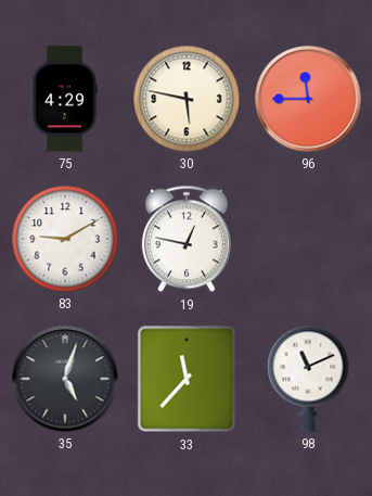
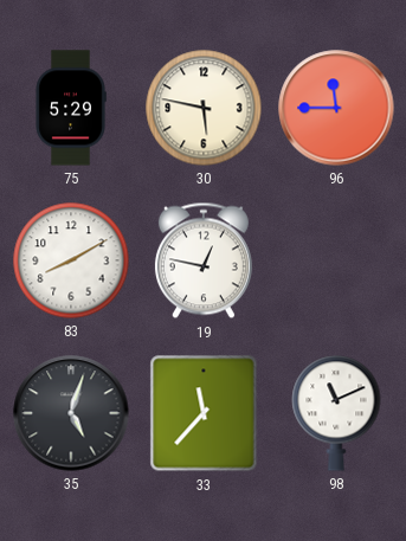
75: 4:29 -> 5:29 (71, 108)
83: 9:10 -> 8:10 (71, 260)
